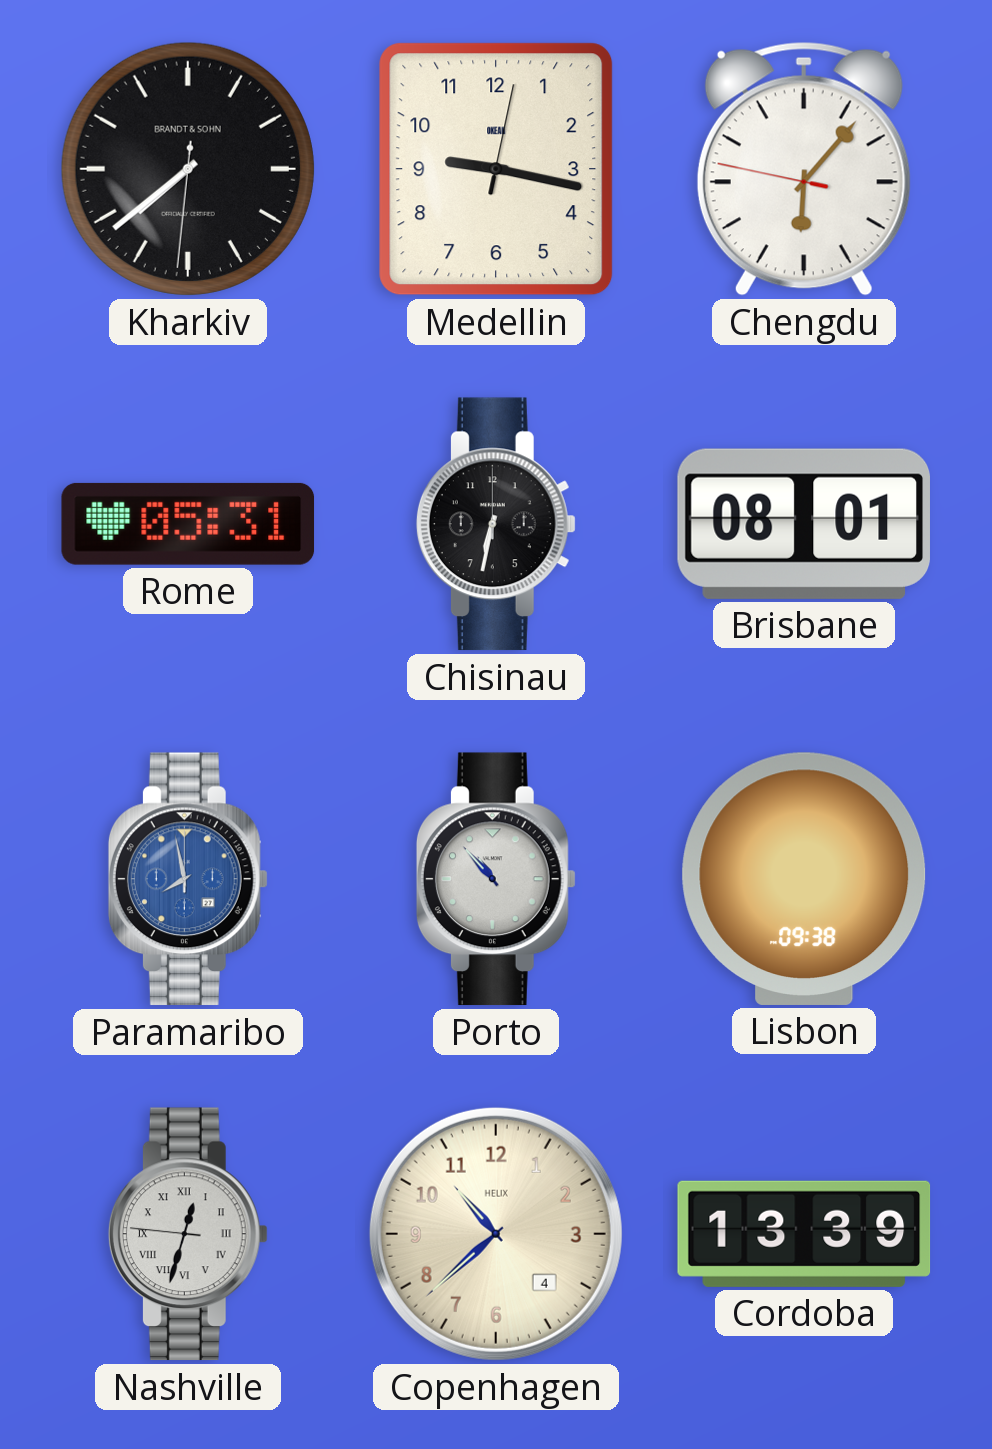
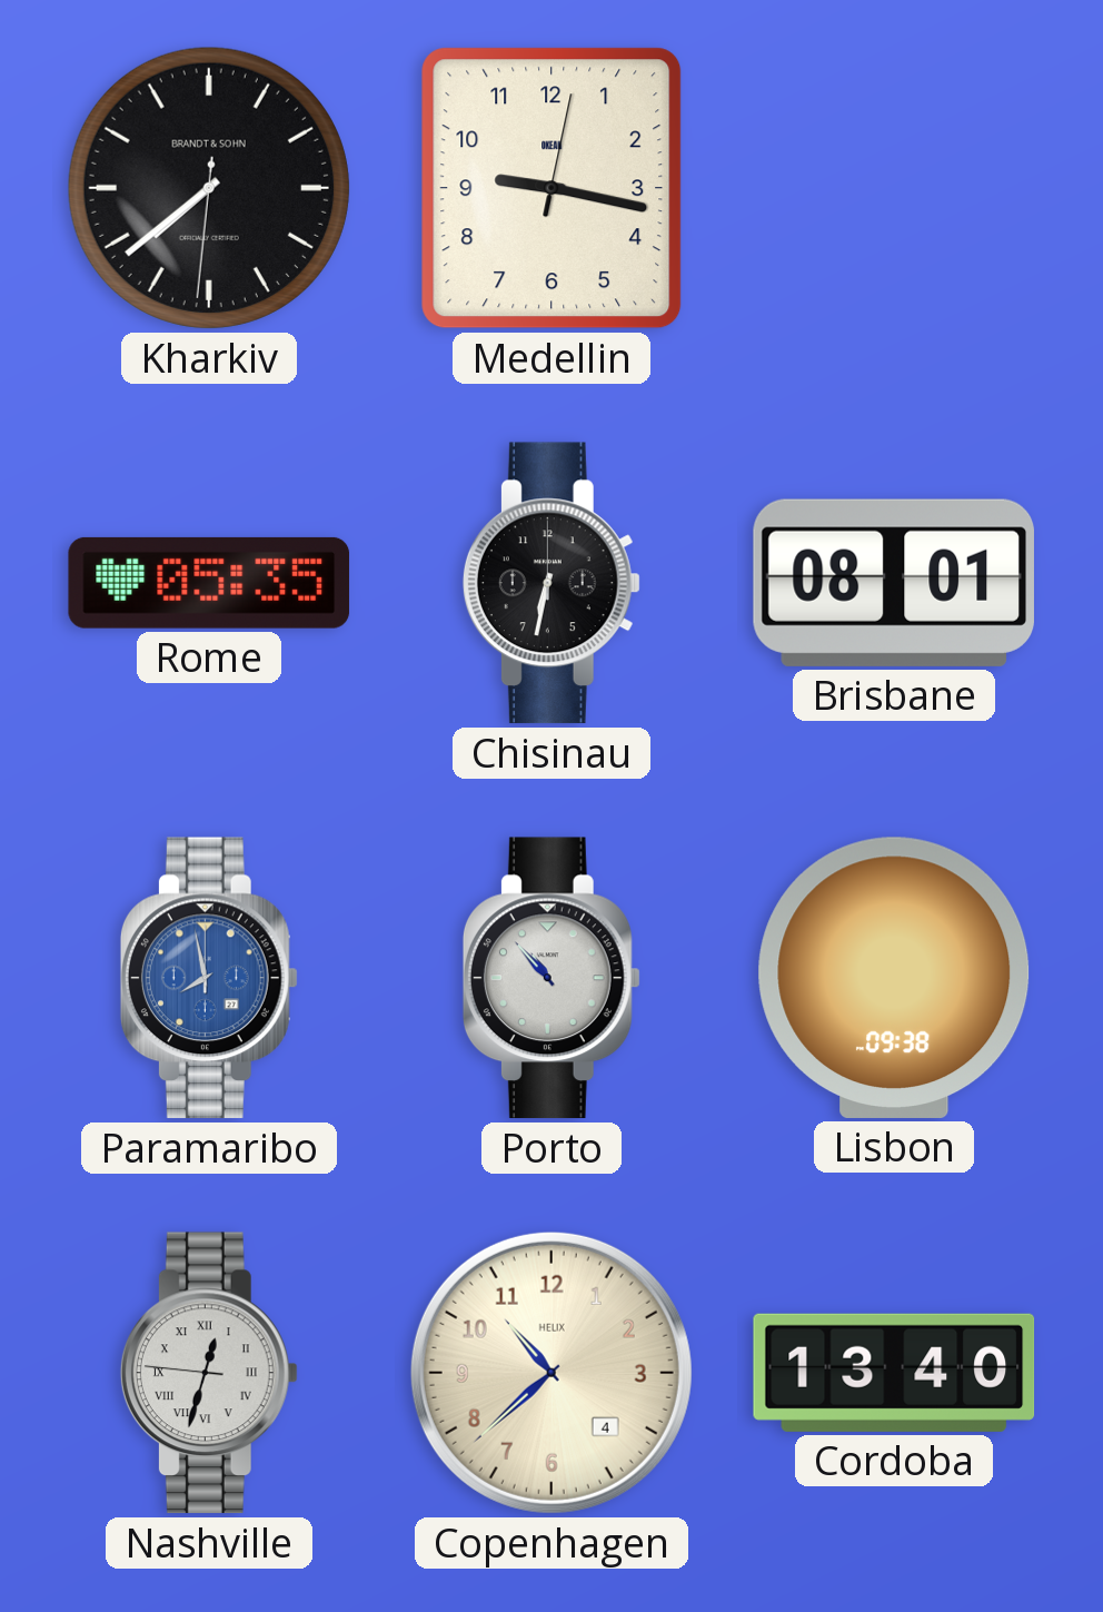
Chengdu: 6:06 -> none (804, 169)
Rome: 05:31 -> 05:35 (209, 583)
Cordoba: 13:39 -> 13:40 (894, 1373)
